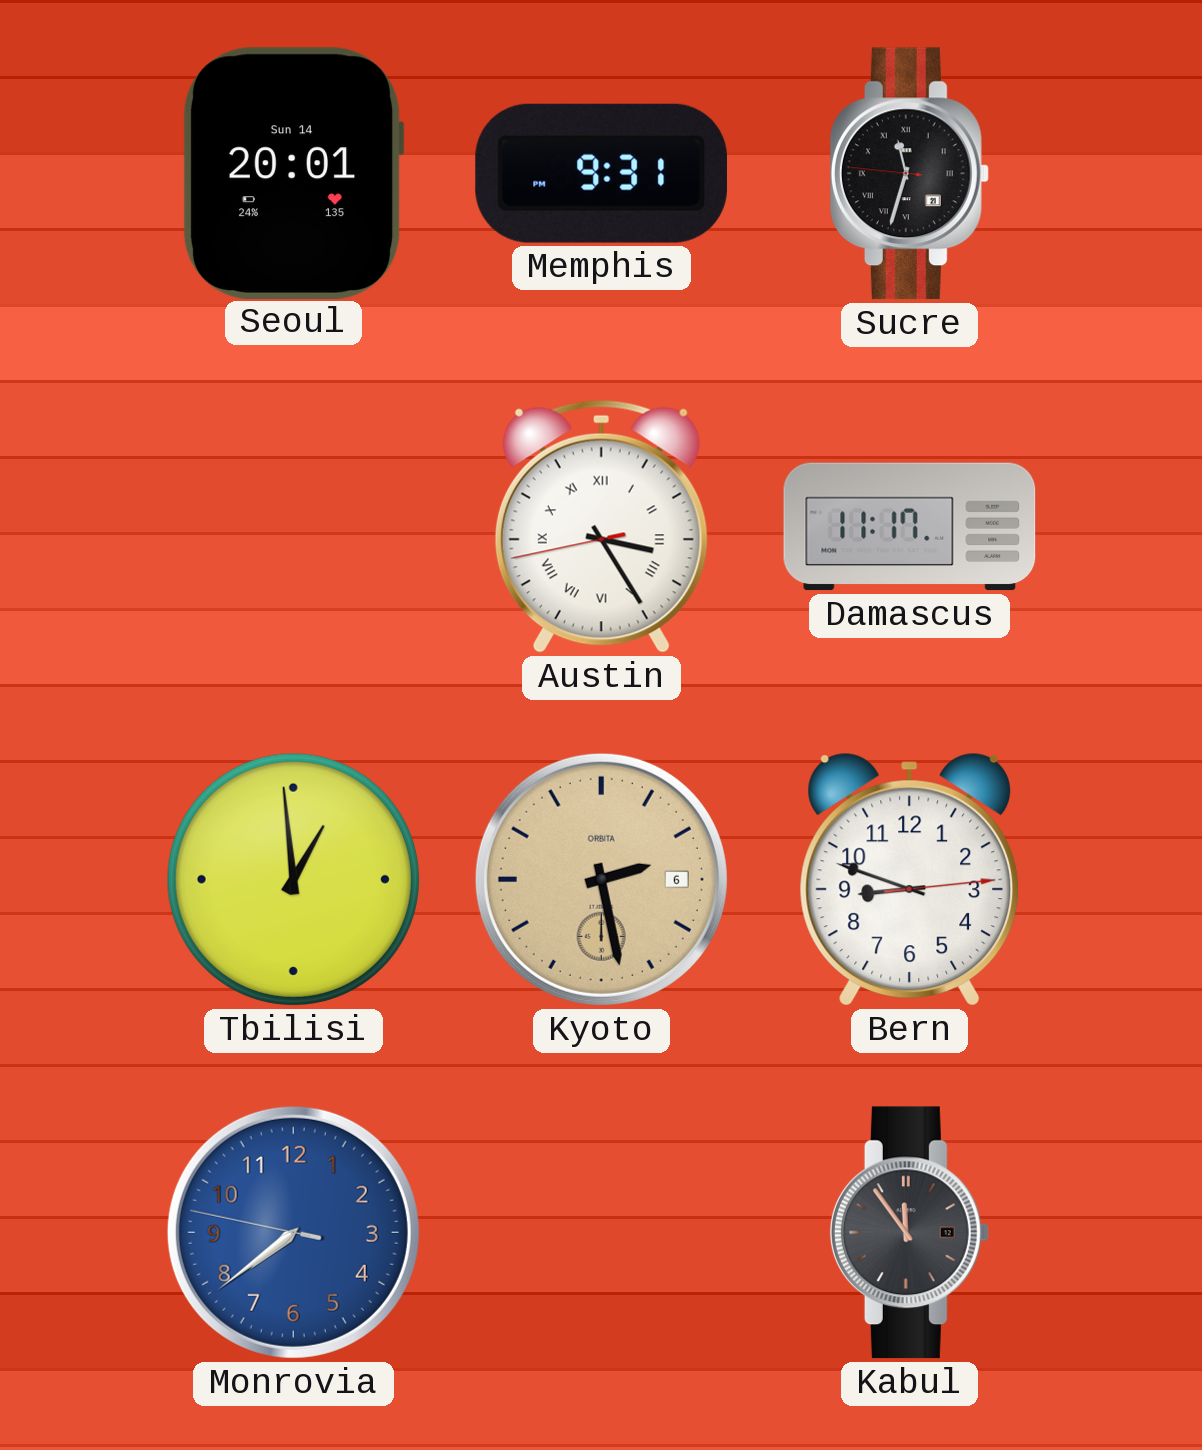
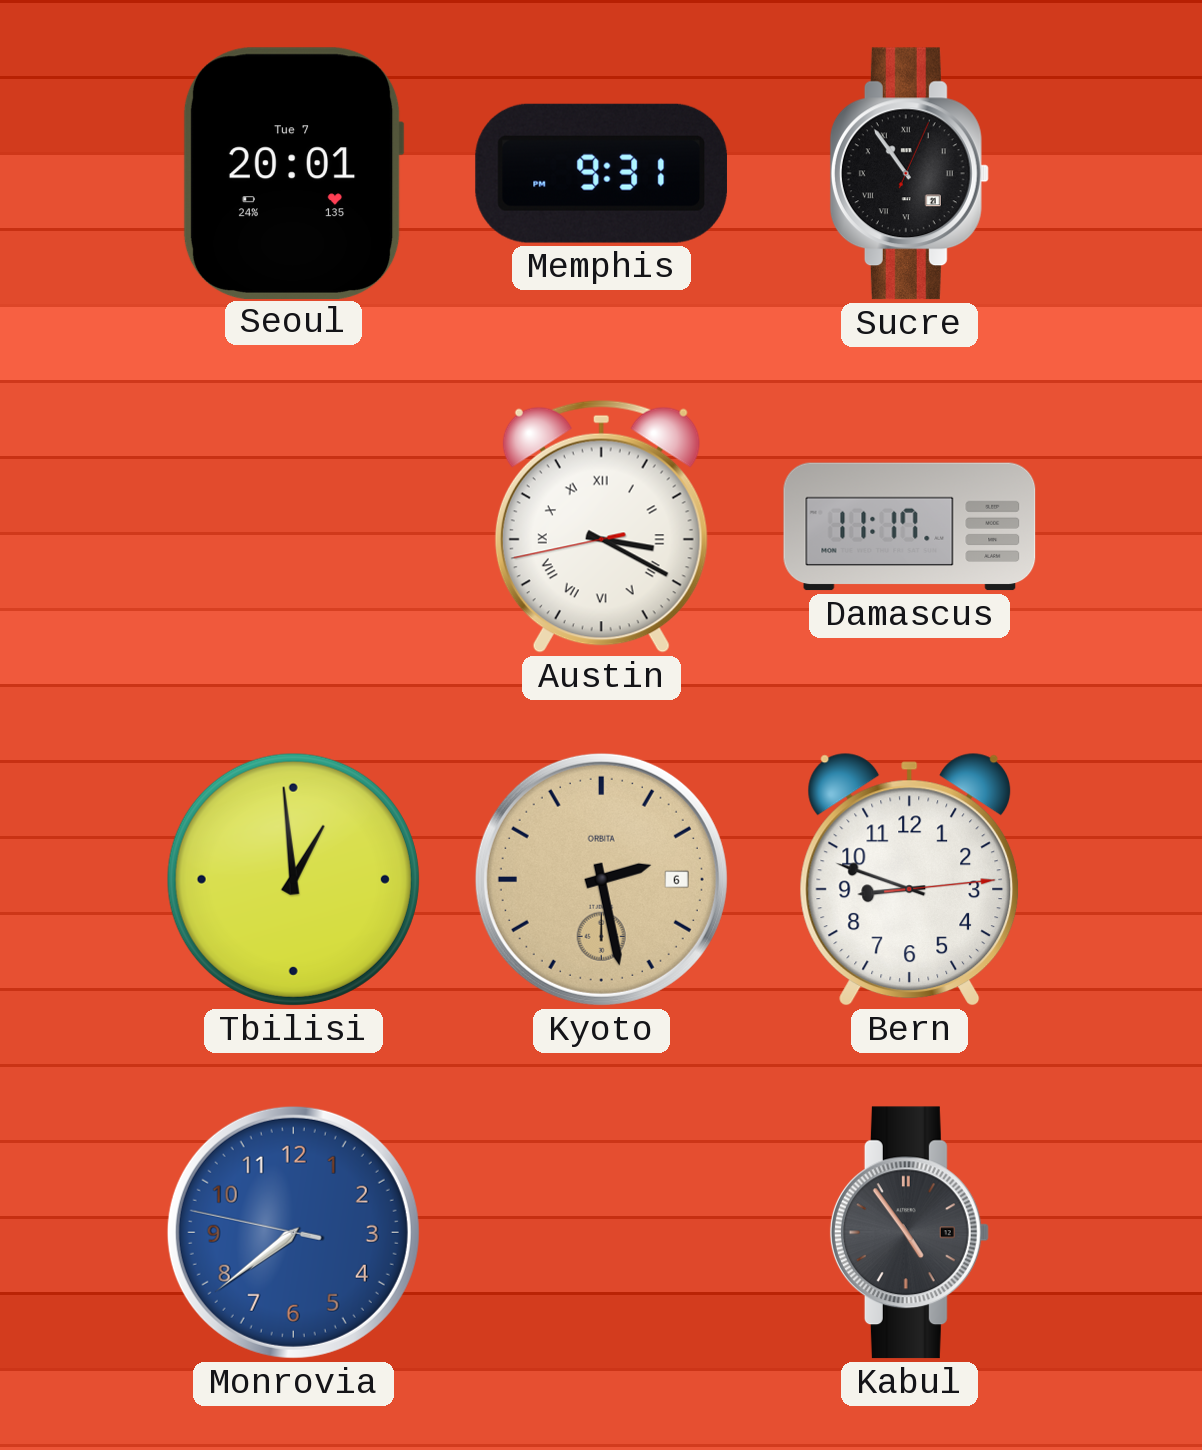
Seoul date: Sun 14 -> Tue 7 (293, 173)
Sucre: 11:32 -> 10:54 (909, 174)
Austin: 3:24 -> 3:19 (601, 526)
Kabul: 11:54 -> 4:54 (909, 1233)
